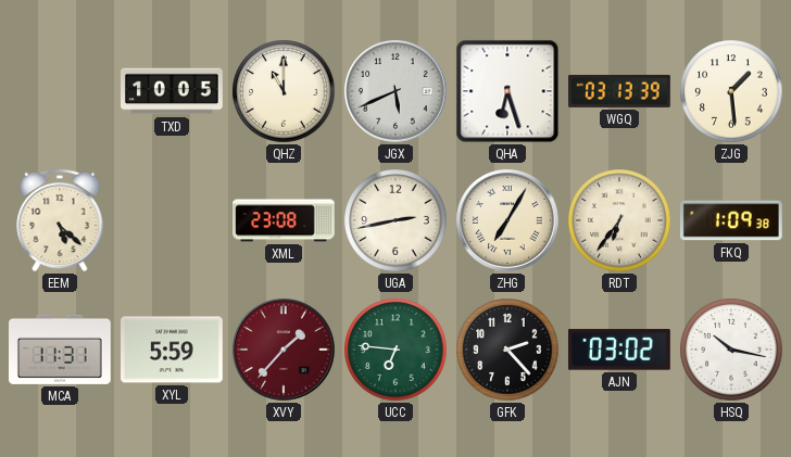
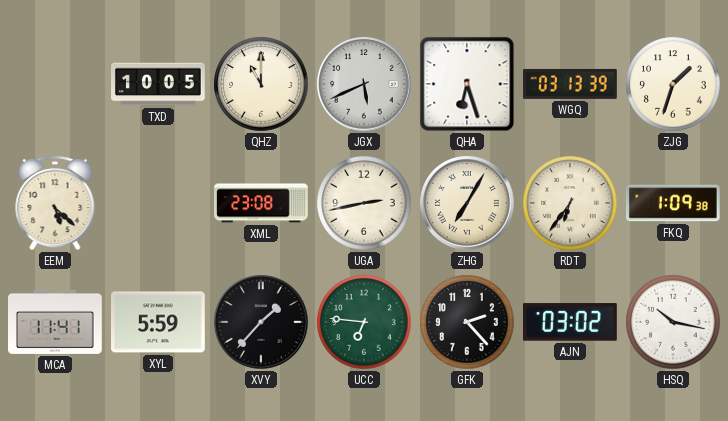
ZJG: 1:29 -> 1:33 (673, 84)
MCA: 11:31 -> 11:41 (56, 322)
XVY dial: burgundy -> black (261, 322)
